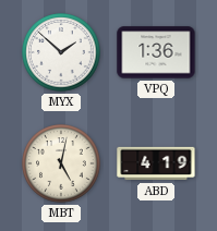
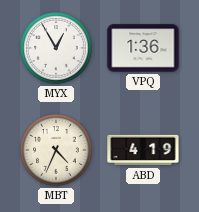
MYX: 1:52 -> 12:55 (56, 48)
MBT: 5:02 -> 4:34 (56, 150)
